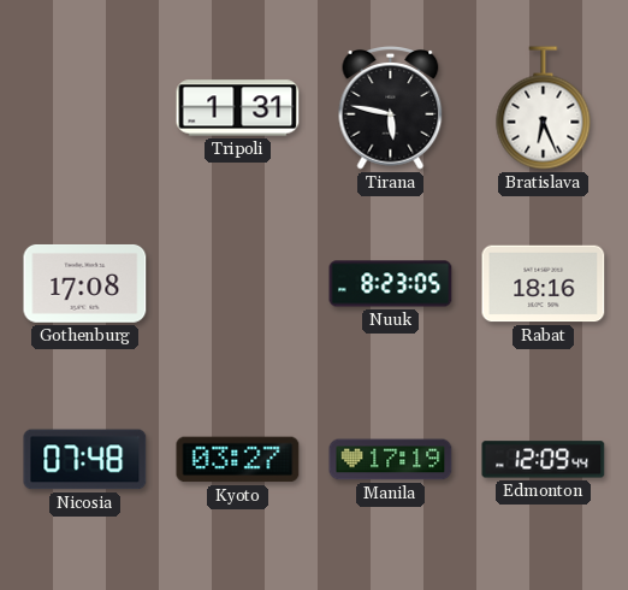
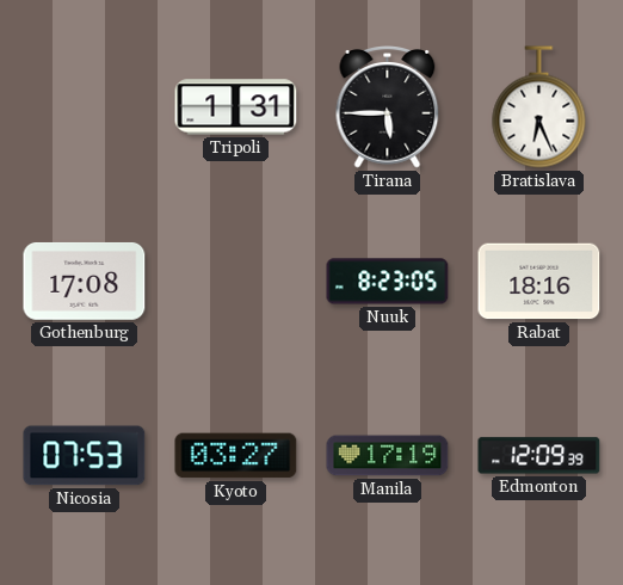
Tirana: 5:47 -> 5:45 (388, 107)
Nicosia: 07:48 -> 07:53 (85, 456)
Edmonton: 12:09:44 -> 12:09:39 (539, 456)
